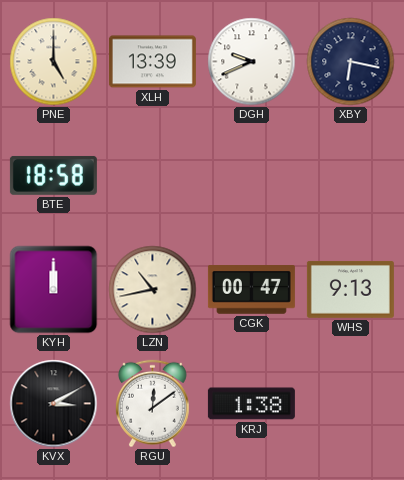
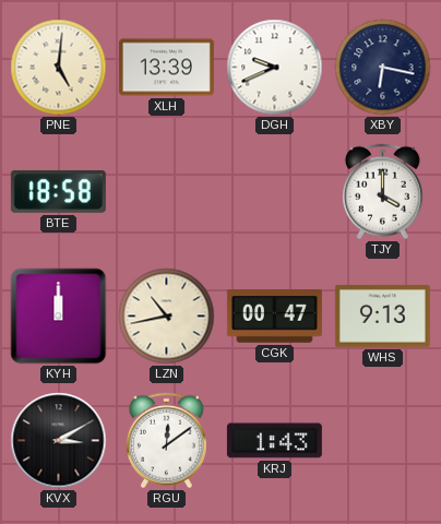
PNE: 5:00 -> 5:01 (59, 68)
TJY: none -> 4:00 (382, 192)
KRJ: 1:38 -> 1:43 (274, 441)
